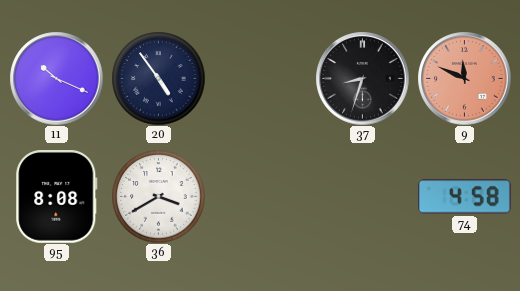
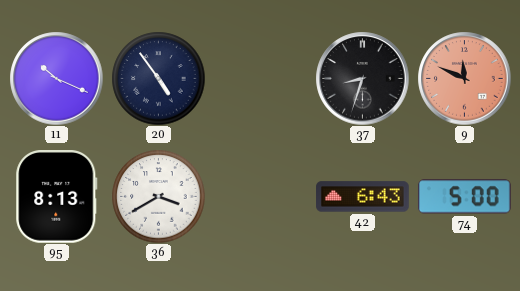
95: 8:08 -> 8:13 (57, 197)
42: none -> 6:43 (363, 197)
74: 4:58 -> 5:00 (464, 197)
